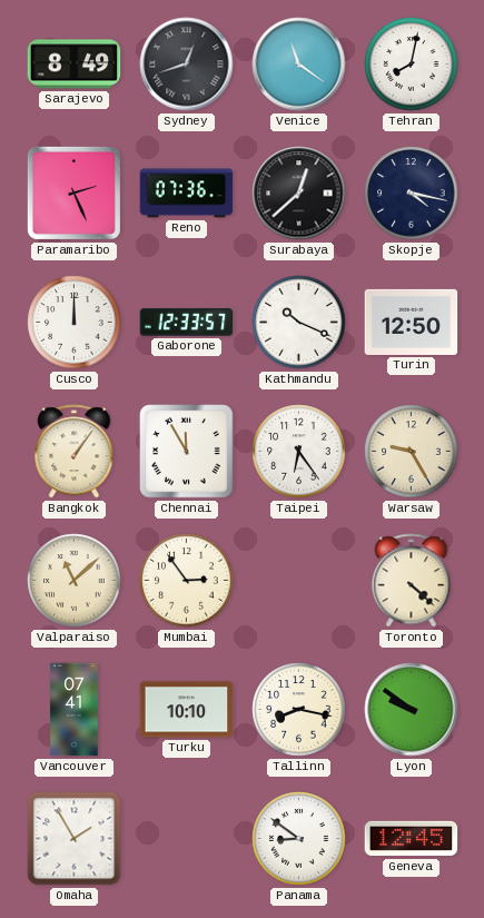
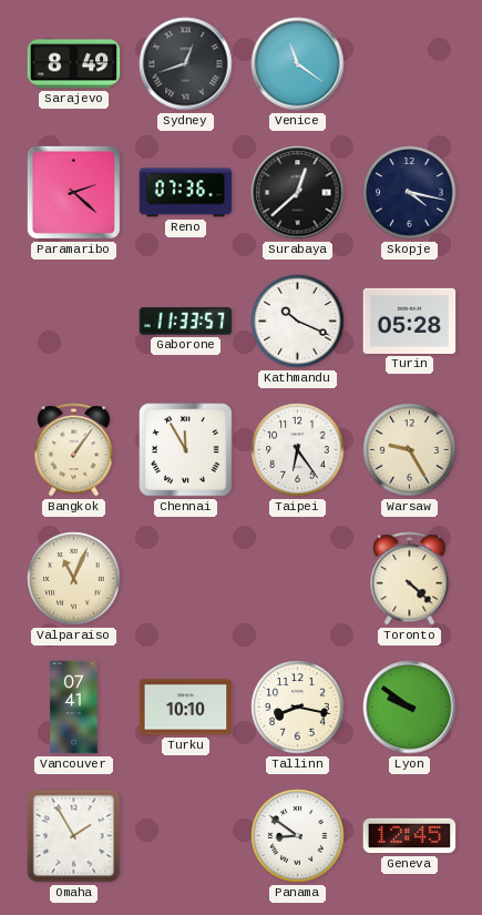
Tehran: 8:02 -> none (412, 65)
Paramaribo: 2:26 -> 2:22 (73, 192)
Cusco: 12:00 -> none (75, 323)
Gaborone: 12:33 -> 11:33 (186, 322)
Turin: 12:50 -> 05:28 (410, 321)
Valparaiso: 11:08 -> 11:04 (74, 579)
Mumbai: 2:54 -> none (187, 581)
